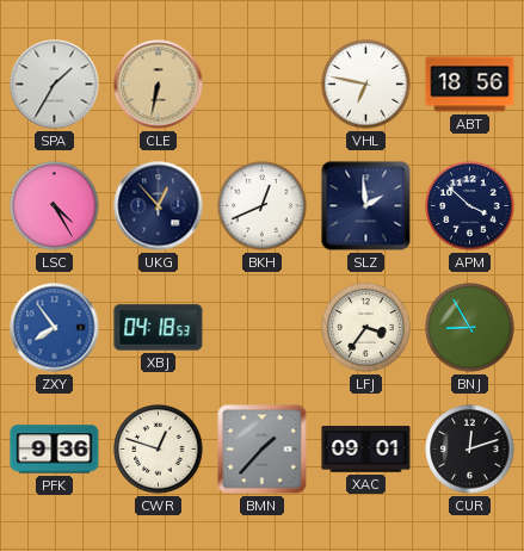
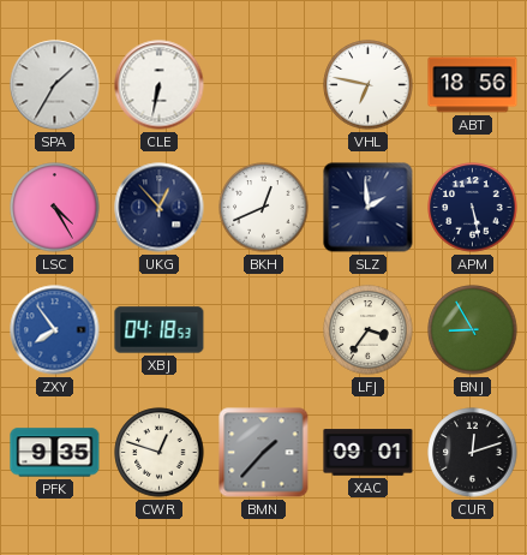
CLE dial: champagne -> white (160, 85)
APM: 3:52 -> 5:28 (473, 208)
PFK: 9:36 -> 9:35 (55, 453)
